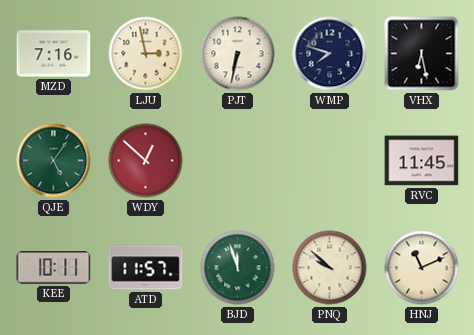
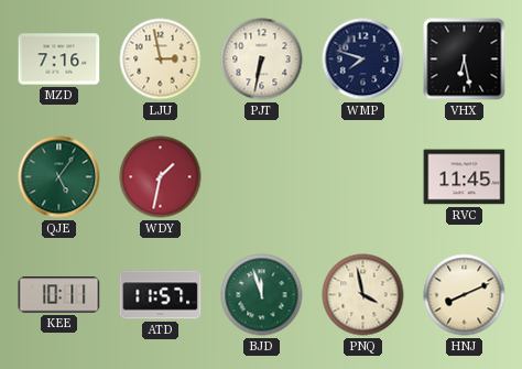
WDY: 12:52 -> 1:32 (161, 177)
PNQ: 9:52 -> 3:58 (363, 295)
HNJ: 11:11 -> 8:11 (465, 295)
